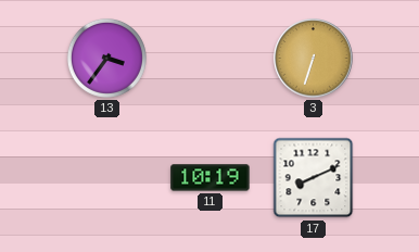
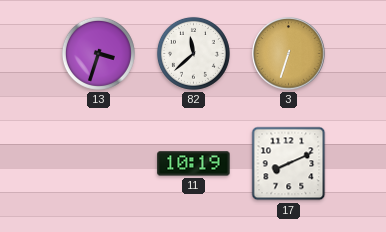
13: 3:36 -> 3:33 (98, 53)
82: none -> 11:38 (193, 53)
